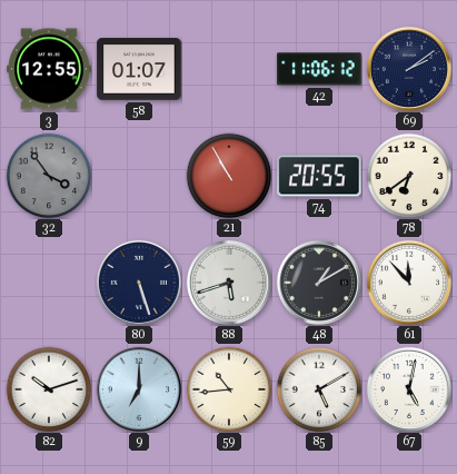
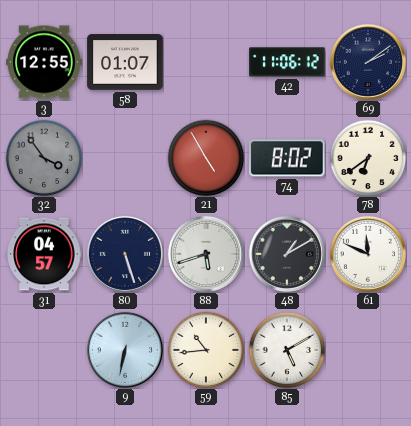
21: 10:55 -> 4:55 (206, 158)
74: 20:55 -> 8:02 (287, 158)
31: none -> 04:57 (44, 254)
61: 11:53 -> 11:49 (368, 254)
82: 10:12 -> none (49, 389)
9: 7:00 -> 6:32 (125, 350)
67: 5:02 -> none (409, 389)
